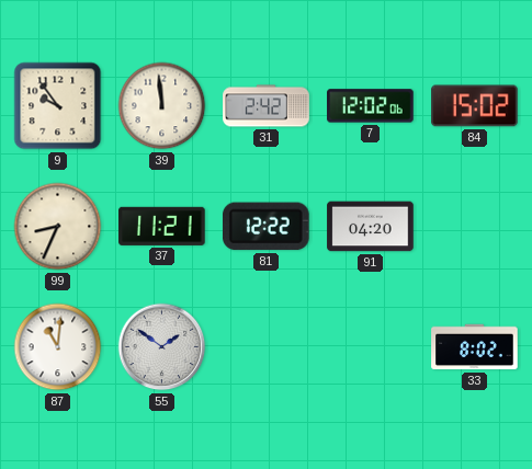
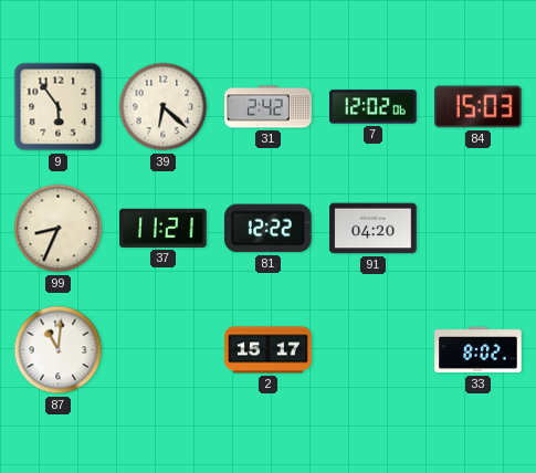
9: 9:54 -> 5:54 (59, 107)
39: 11:59 -> 6:22 (164, 107)
84: 15:02 -> 15:03 (479, 107)
55: 1:51 -> none (162, 347)
2: none -> 15:17 (269, 350)
